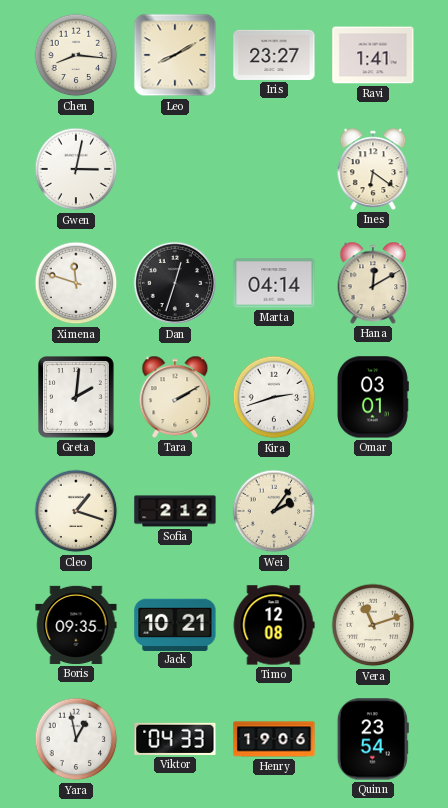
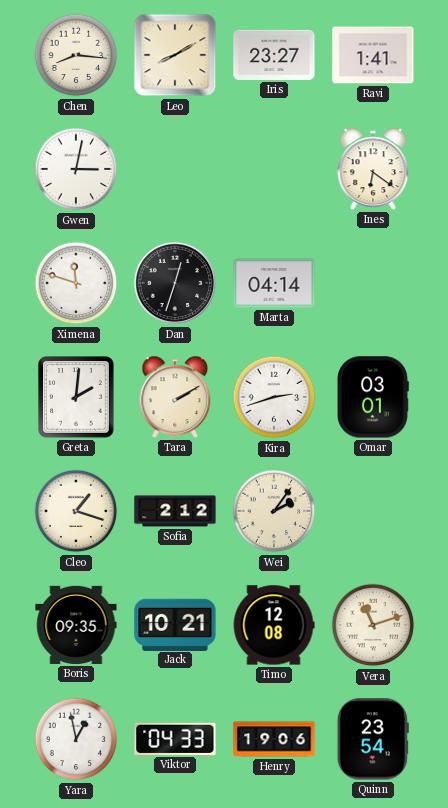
Hana: 12:10 -> none (373, 283)
